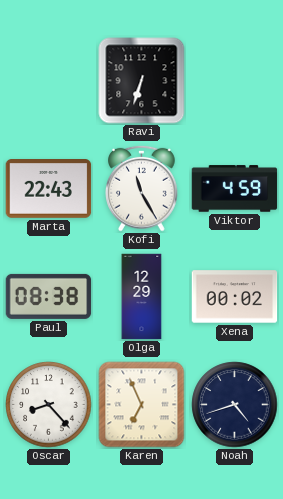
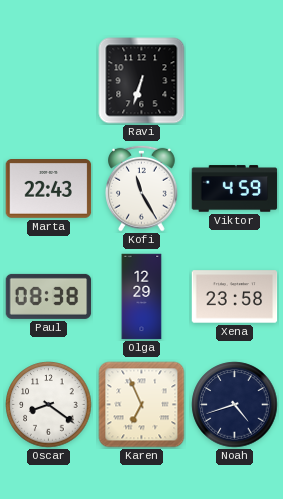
Xena: 00:02 -> 23:58 (235, 297)
Oscar: 8:23 -> 8:21 (49, 405)
